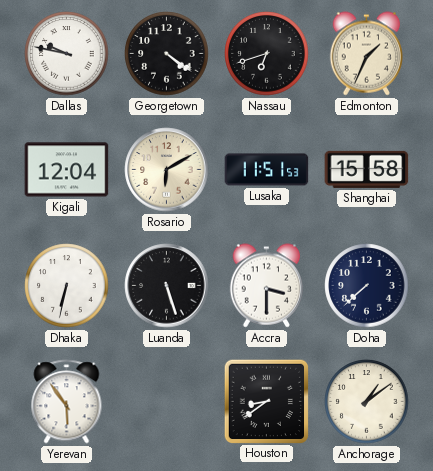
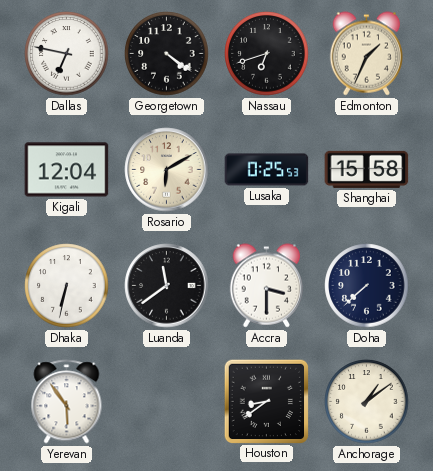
Dallas: 9:47 -> 6:47 (67, 54)
Lusaka: 11:51 -> 0:25 (267, 170)
Luanda: 5:27 -> 11:39 (167, 286)
